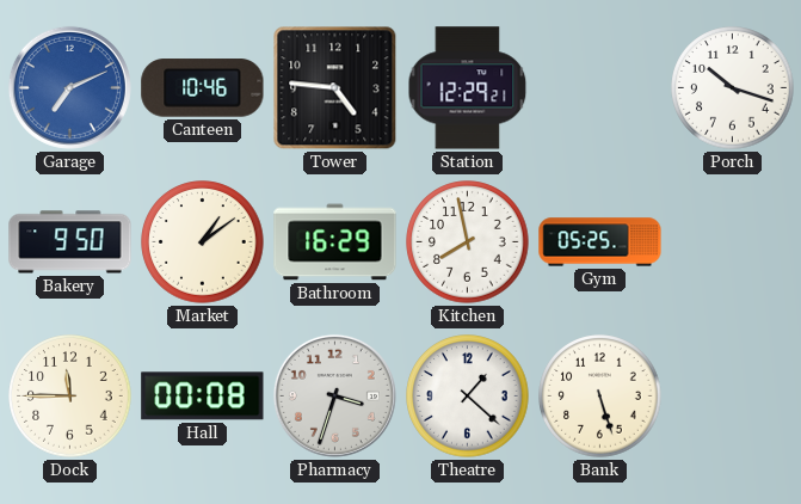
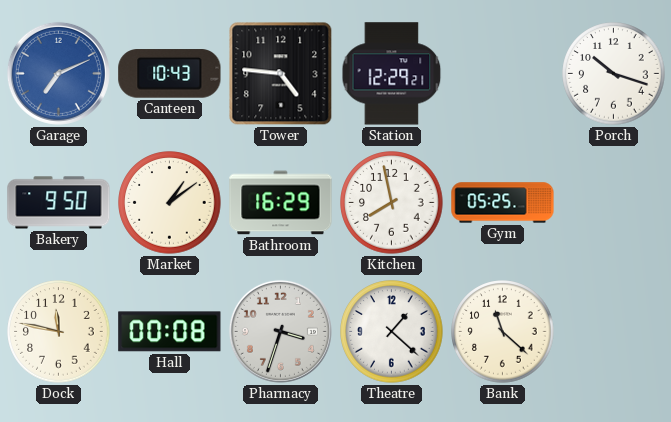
Canteen: 10:46 -> 10:43 (170, 74)
Dock: 11:45 -> 11:47 (59, 332)
Bank: 5:27 -> 11:22 (503, 332)
